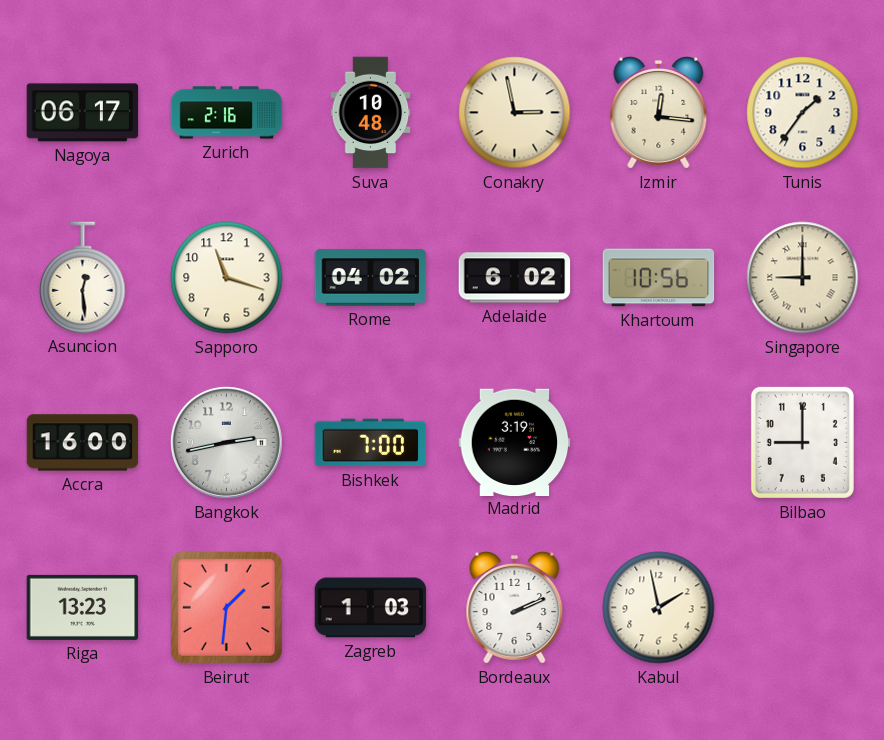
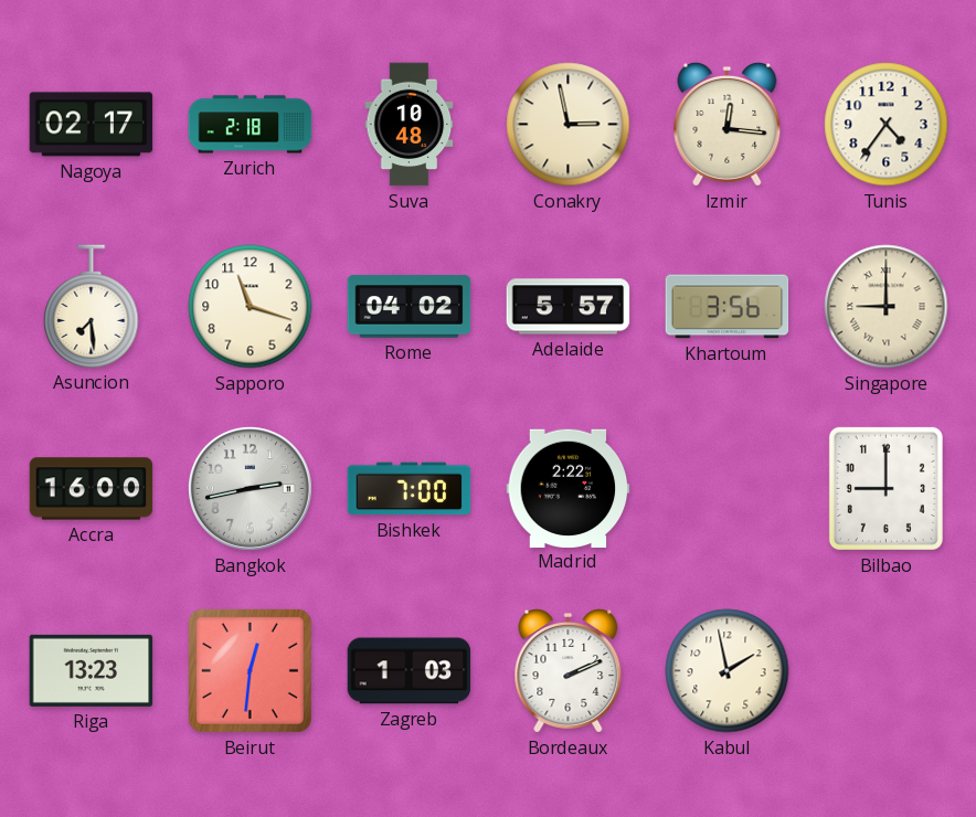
Nagoya: 06:17 -> 02:17 (92, 125)
Zurich: 2:16 -> 2:18 (251, 125)
Tunis: 1:36 -> 4:36 (887, 125)
Asuncion: 12:29 -> 7:29 (92, 306)
Adelaide: 6:02 -> 5:57 (569, 307)
Khartoum: 10:56 -> 3:56 (728, 307)
Madrid: 3:19 -> 2:22 (569, 488)
Beirut: 1:31 -> 12:31 (250, 670)
